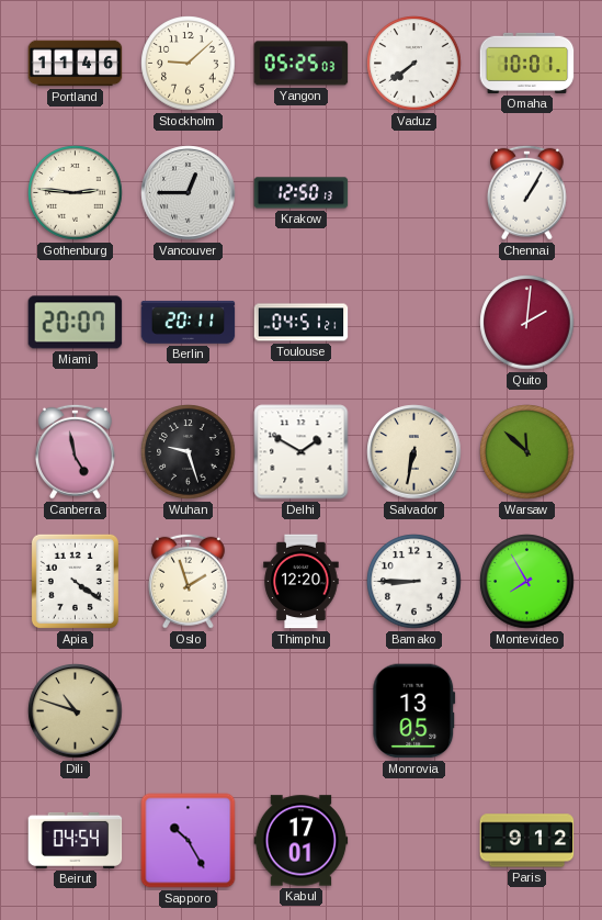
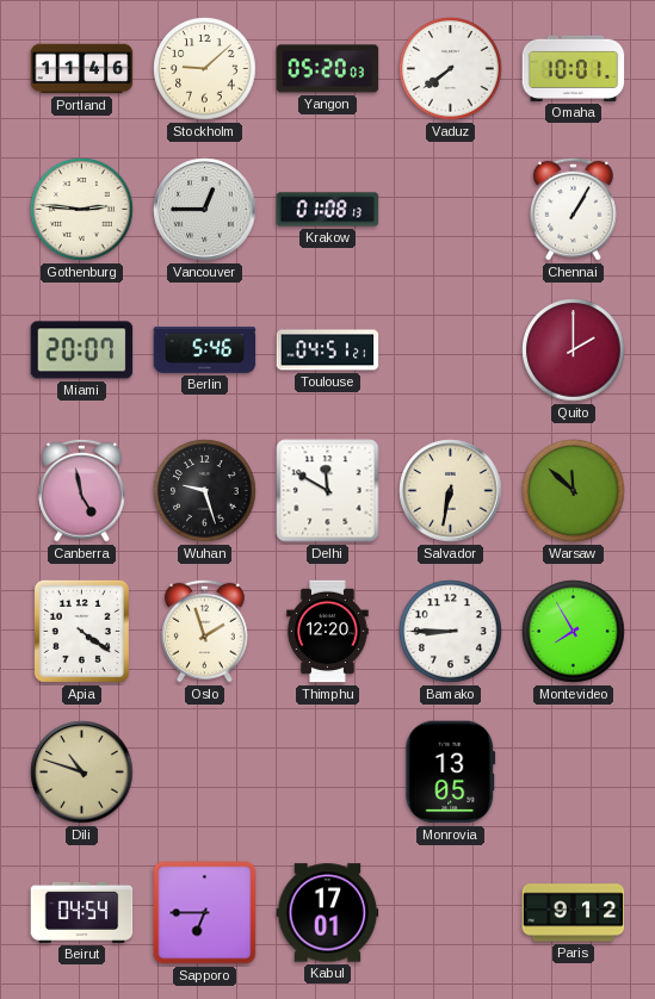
Yangon: 05:25 -> 05:20 (328, 69)
Krakow: 12:50 -> 01:08 (328, 210)
Berlin: 20:11 -> 5:46 (205, 349)
Quito: 2:01 -> 2:00 (574, 350)
Delhi: 1:50 -> 11:50 (328, 491)
Sapporo: 10:25 -> 6:45 (205, 913)
